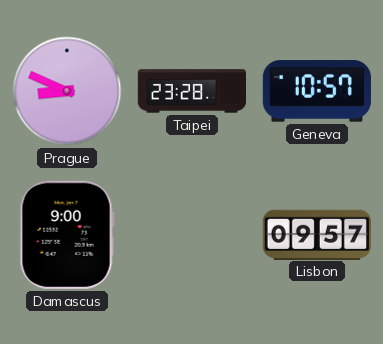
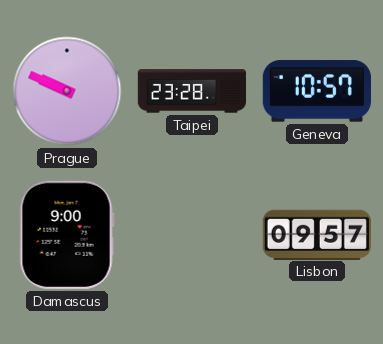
Prague: 8:49 -> 9:49 (67, 91)
